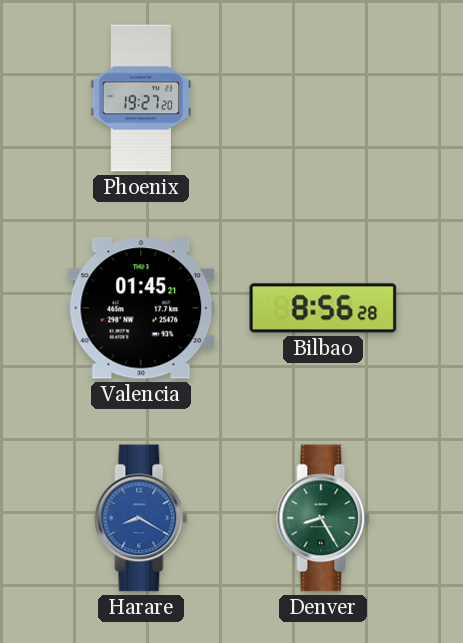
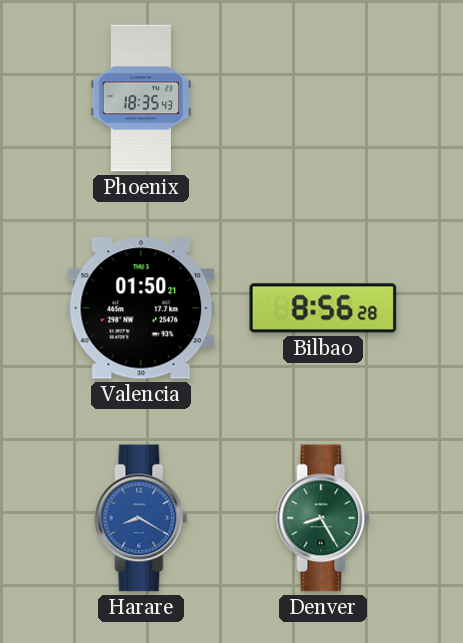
Phoenix: 19:27 -> 18:35 (141, 98)
Valencia: 01:45 -> 01:50 (141, 308)
